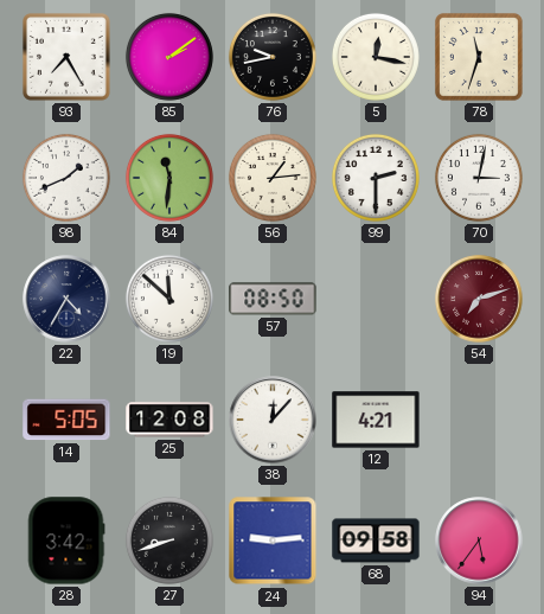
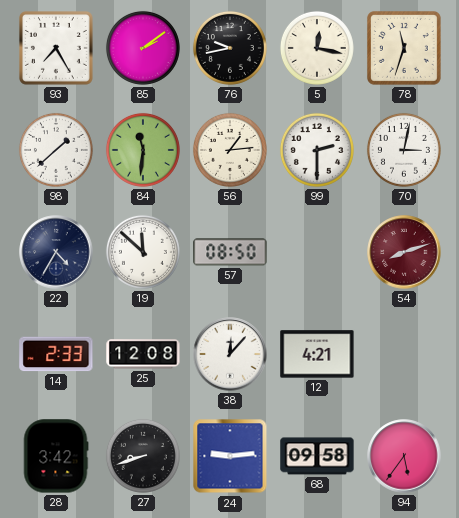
98: 1:41 -> 1:38 (56, 150)
54: 7:12 -> 8:12 (404, 252)
14: 5:05 -> 2:33 (56, 354)
